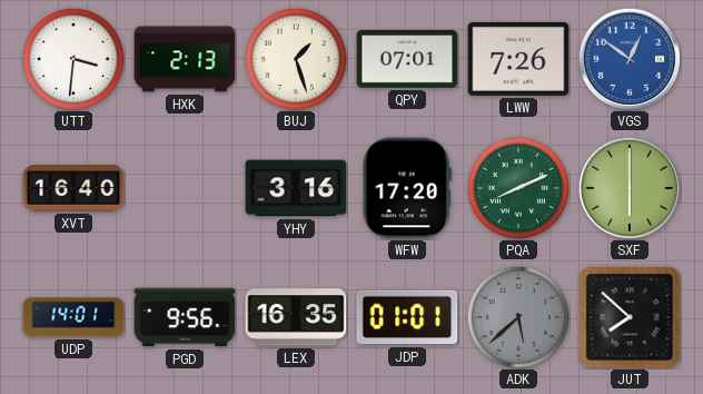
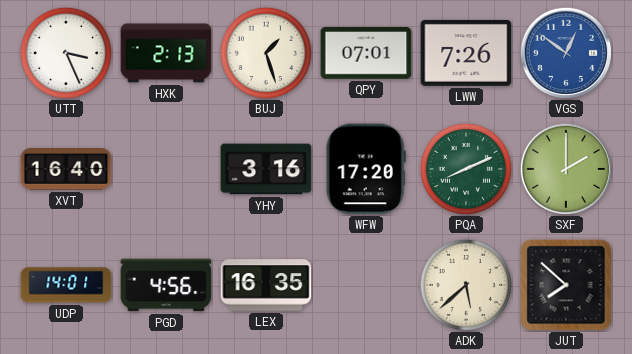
UTT: 3:31 -> 3:26 (65, 52)
SXF: 6:00 -> 2:00 (565, 168)
PGD: 9:56 -> 4:56 (166, 285)
JDP: 01:01 -> none (407, 317)
ADK dial: grey -> cream (465, 284)
